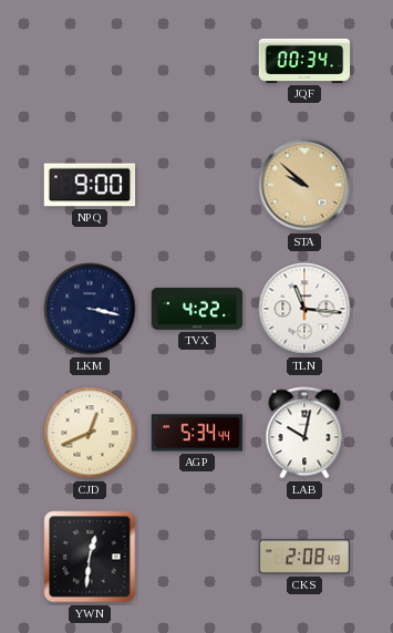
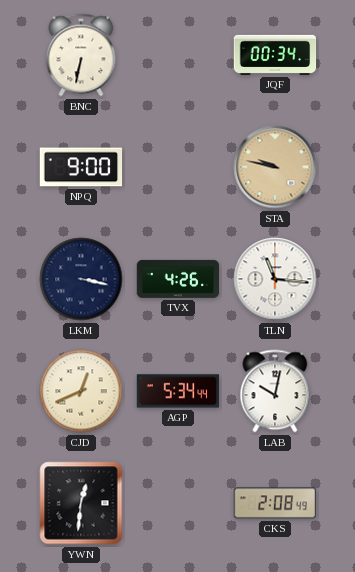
BNC: none -> 6:32 (81, 55)
STA: 9:52 -> 9:47 (275, 167)
TVX: 4:22 -> 4:26 (178, 279)
